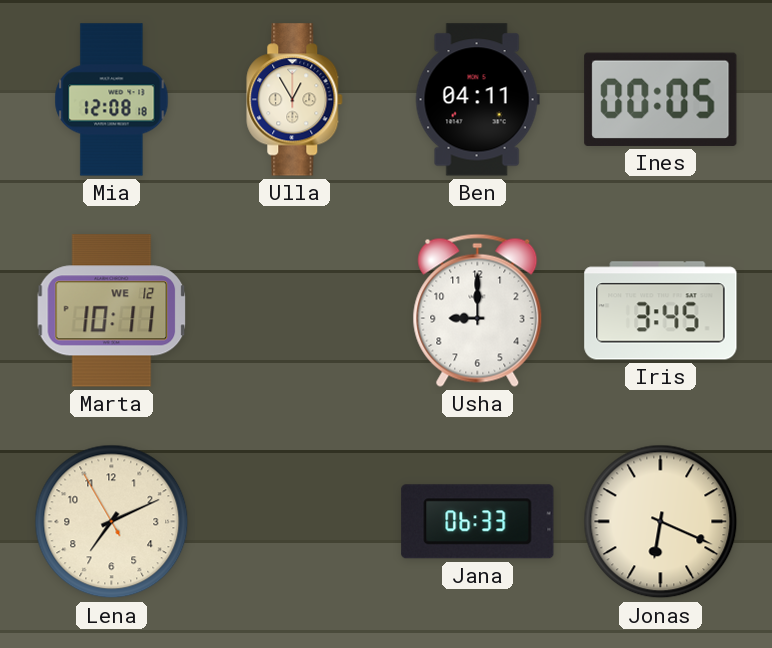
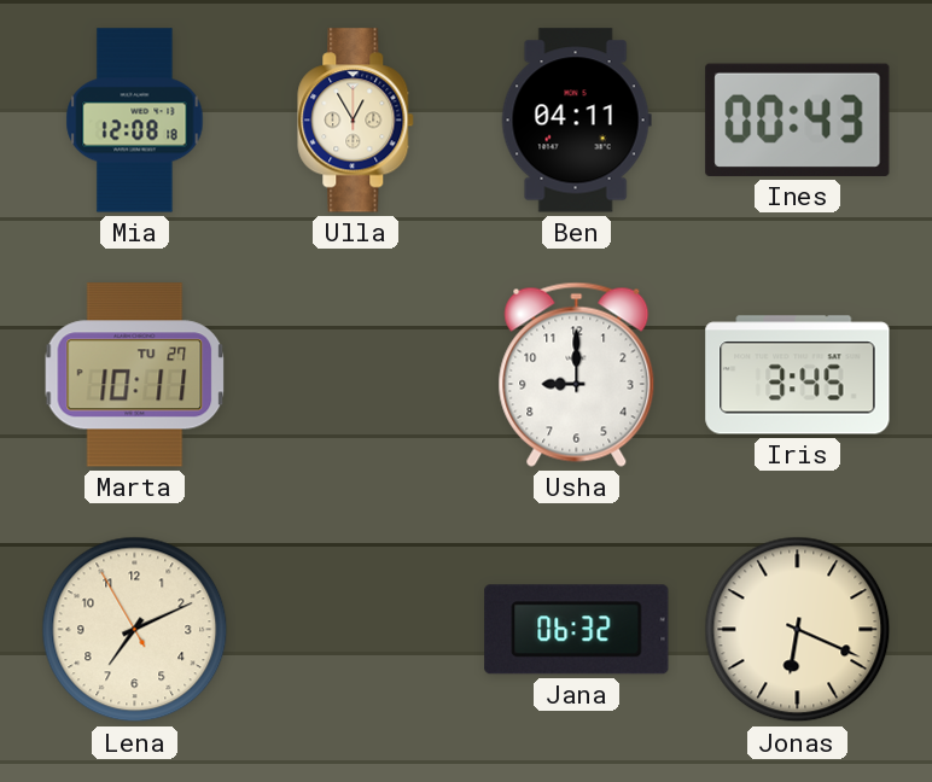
Ines: 00:05 -> 00:43 (798, 119)
Marta date: WE 12 -> TU 27 (135, 375)
Jana: 06:33 -> 06:32 (577, 630)
